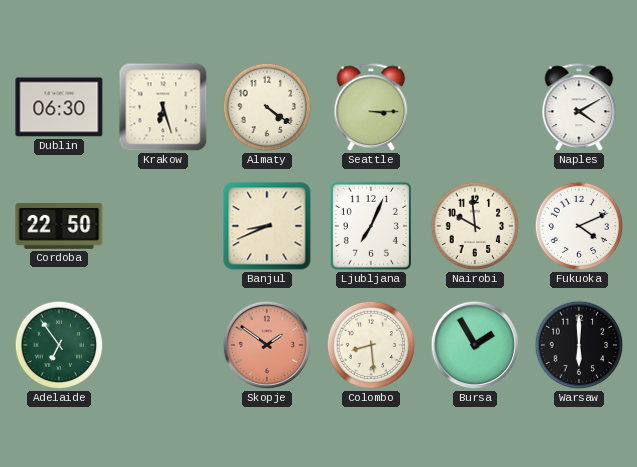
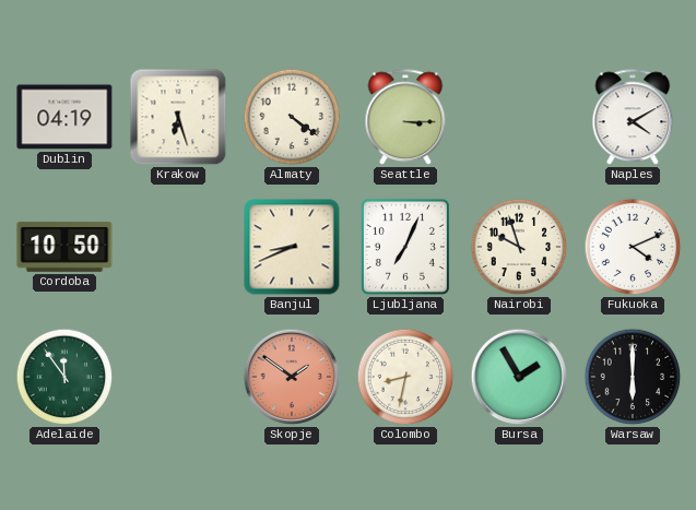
Dublin: 06:30 -> 04:19 (64, 117)
Cordoba: 22:50 -> 10:50 (64, 247)
Nairobi: 9:59 -> 9:57 (519, 247)
Adelaide: 6:54 -> 11:54 (64, 377)
Colombo: 8:29 -> 8:32 (405, 377)
